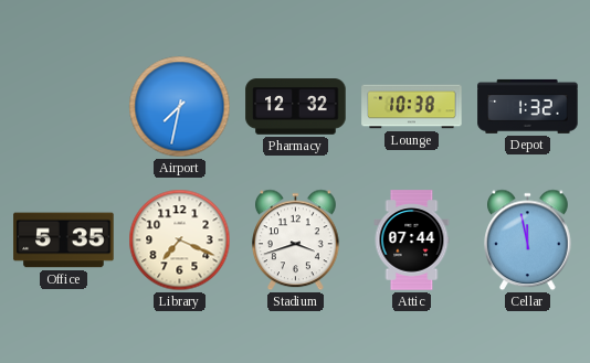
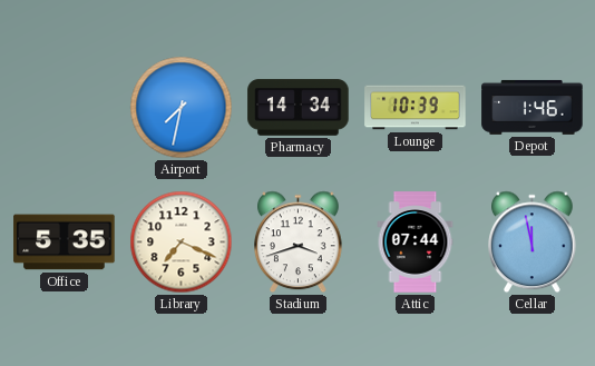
Pharmacy: 12:32 -> 14:34 (299, 108)
Lounge: 10:38 -> 10:39 (416, 108)
Depot: 1:32 -> 1:46 (533, 107)
